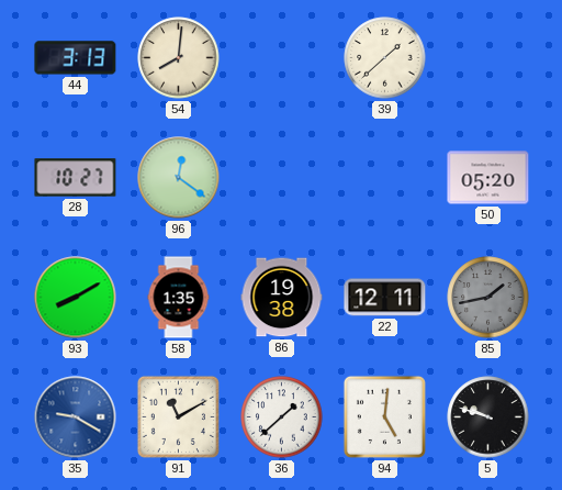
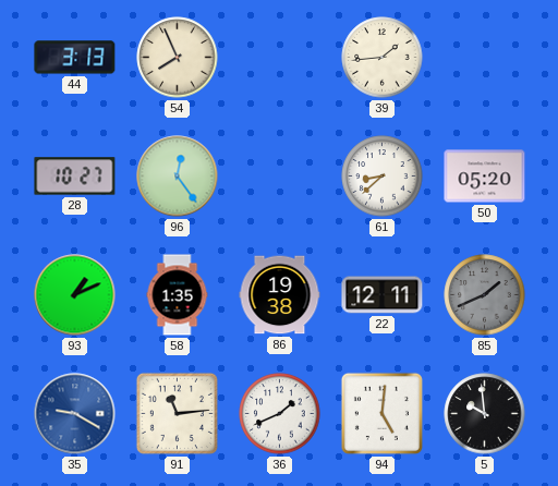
54: 8:01 -> 7:56 (178, 58)
39: 1:38 -> 1:44 (383, 58)
96: 12:21 -> 12:24 (178, 177)
61: none -> 8:38 (383, 177)
93: 8:10 -> 1:11 (75, 295)
85: 1:43 -> 1:41 (485, 295)
91: 11:10 -> 11:14 (177, 413)
36: 1:38 -> 1:41 (280, 414)
5: 9:48 -> 9:59 (485, 414)
